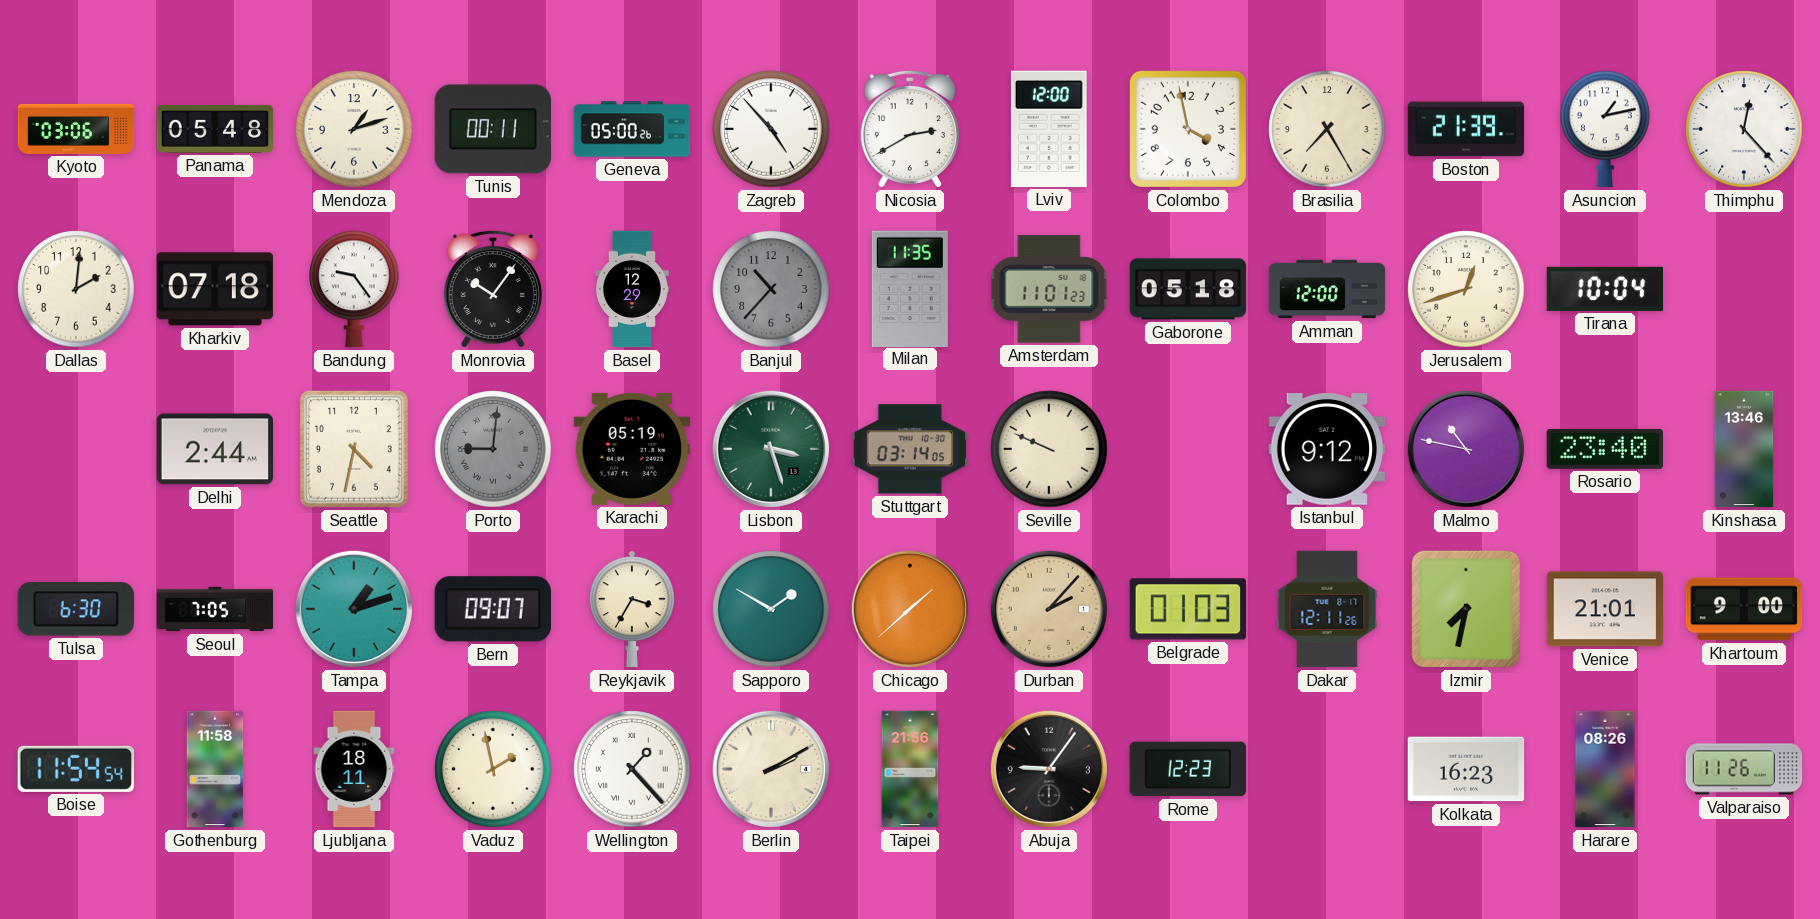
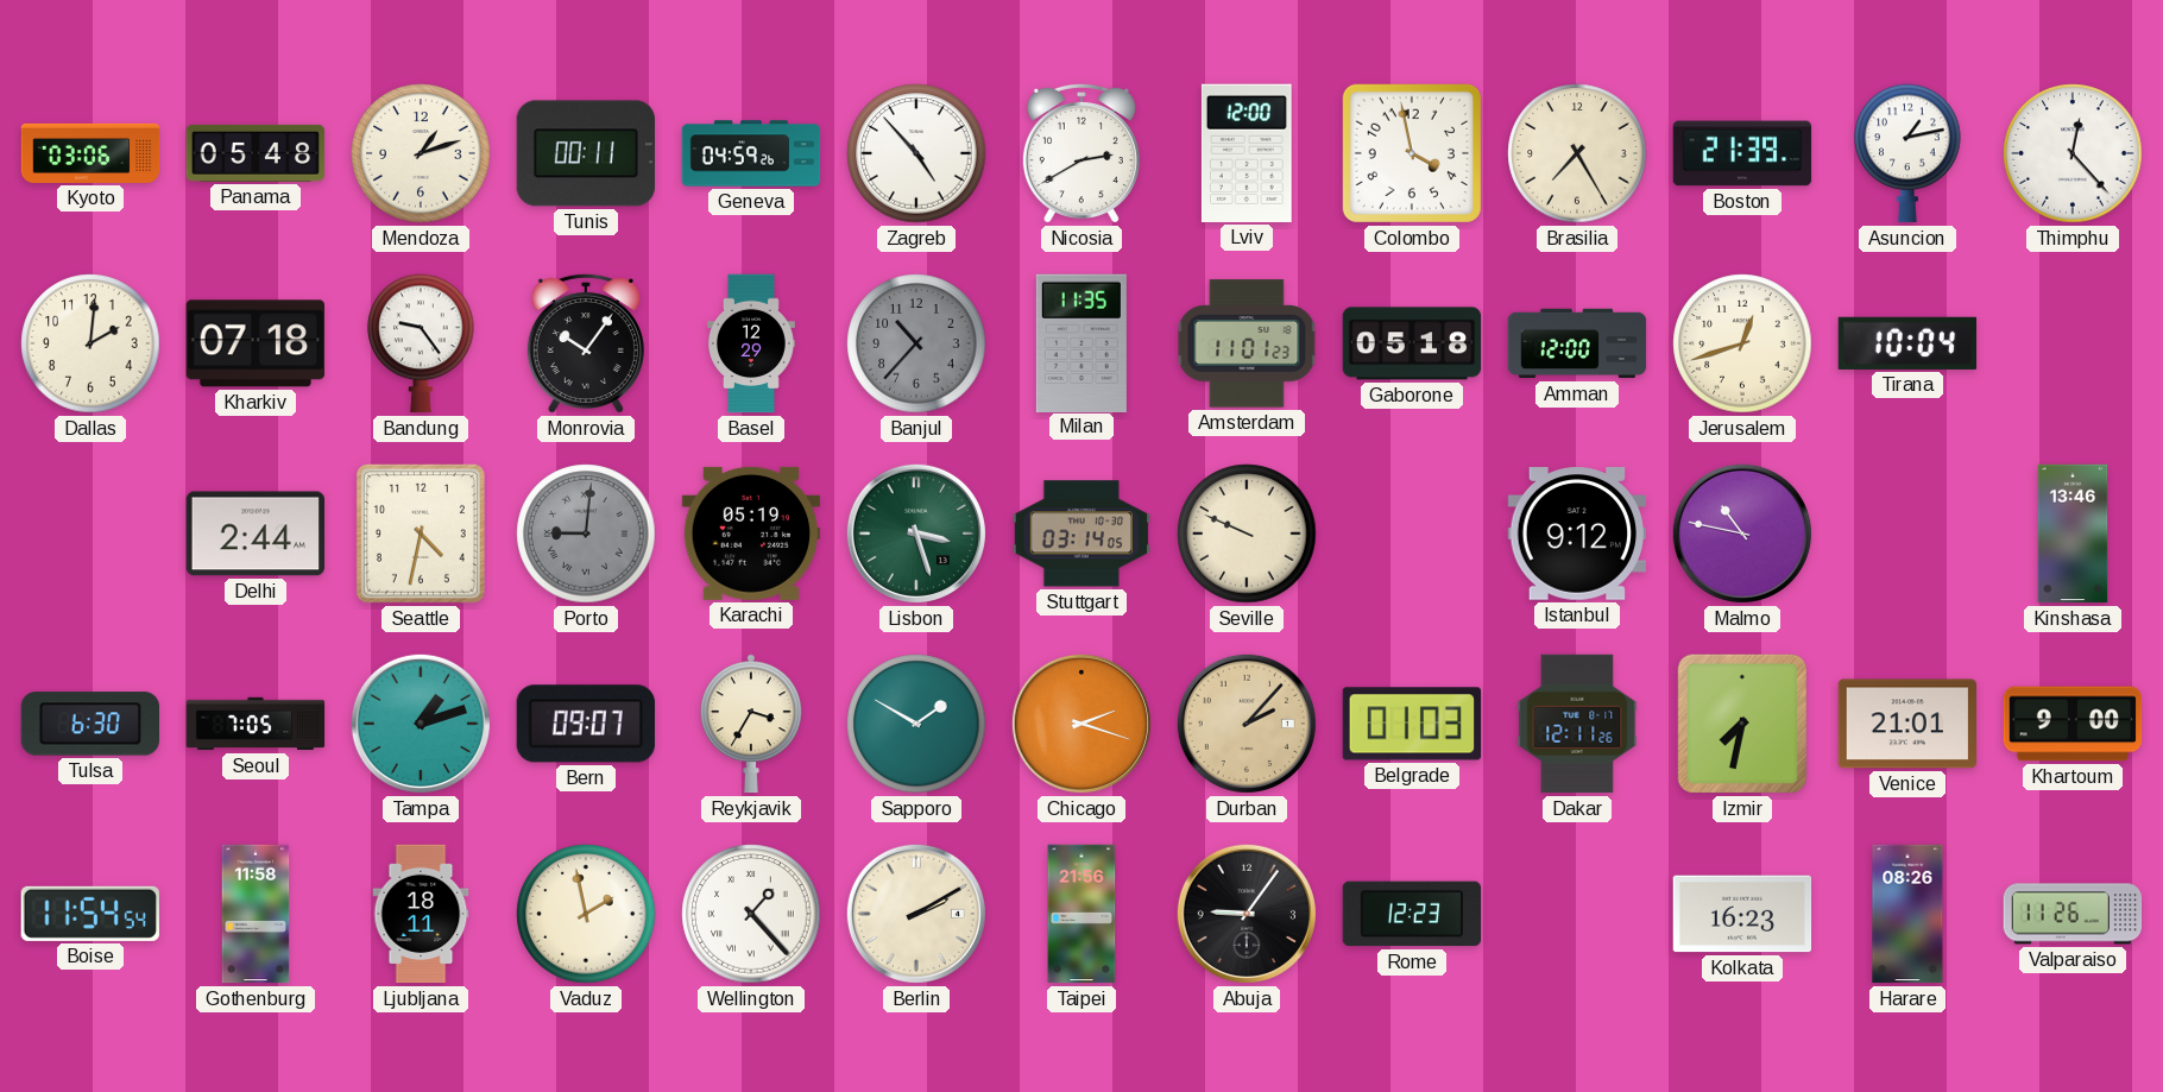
Geneva: 05:00 -> 04:59 (751, 153)
Rosario: 23:40 -> none (1605, 449)
Chicago: 1:38 -> 2:18 (1081, 724)
